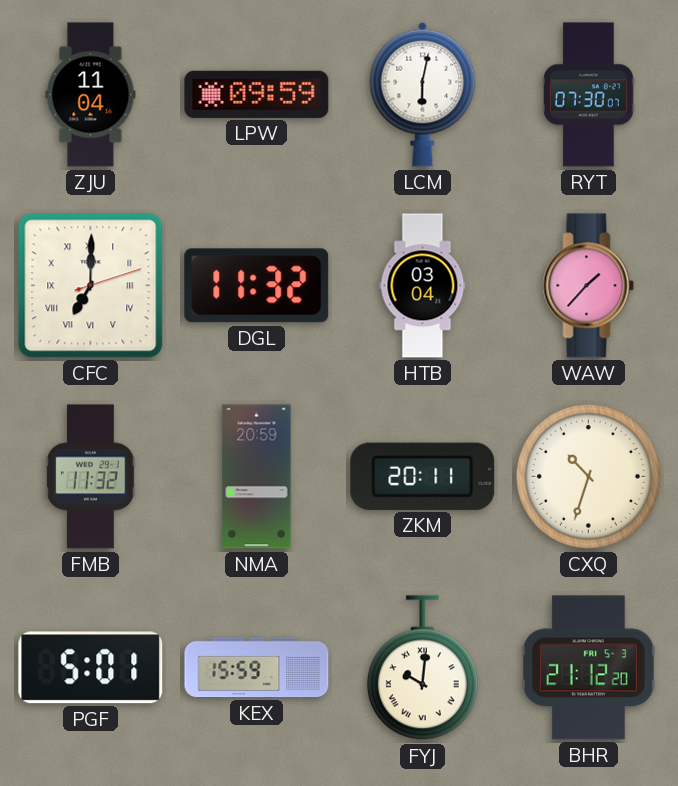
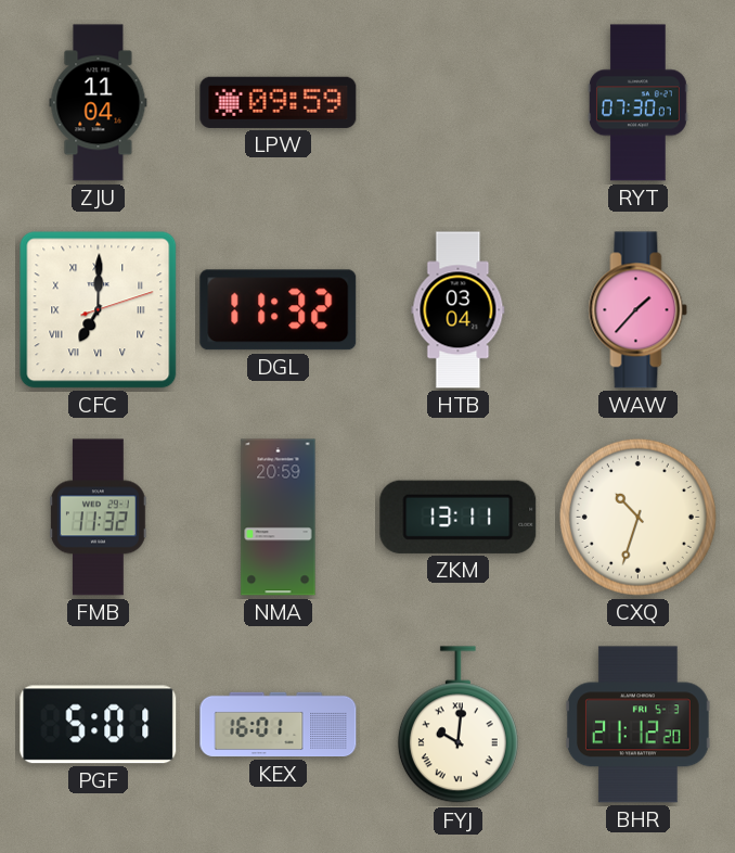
LCM: 6:02 -> none (423, 94)
ZKM: 20:11 -> 13:11 (459, 517)
KEX: 15:59 -> 16:01 (279, 725)
